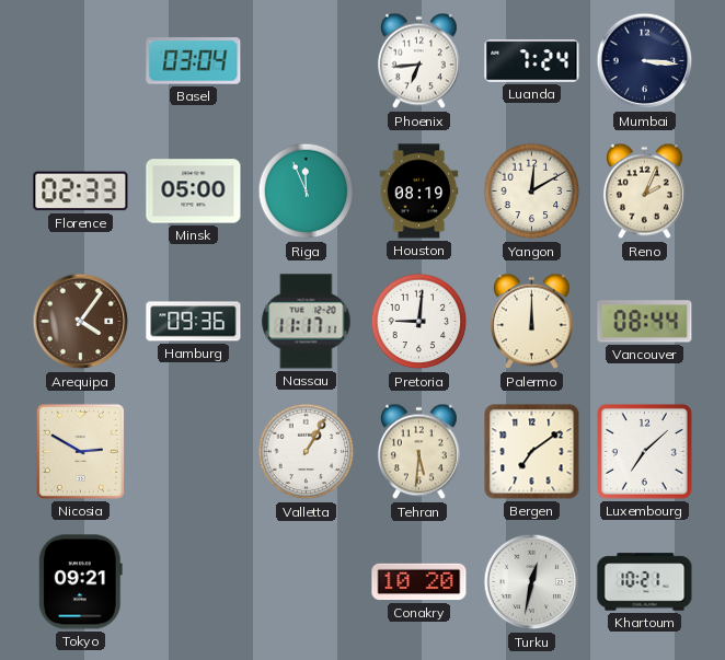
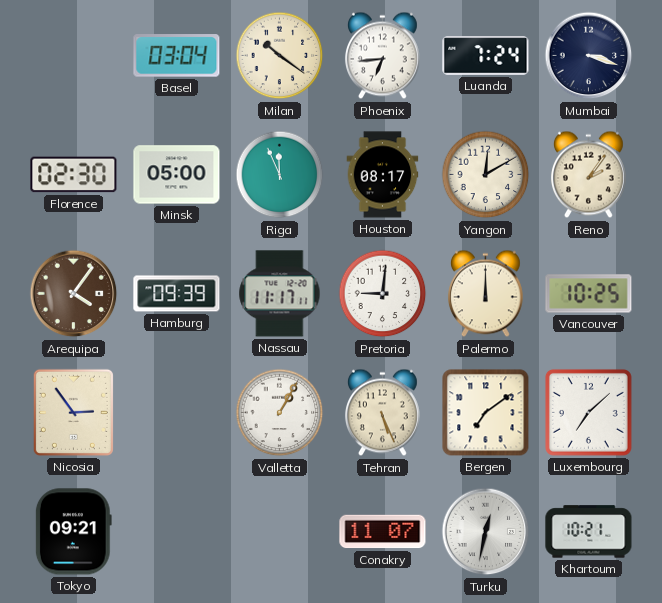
Milan: none -> 10:21 (280, 56)
Mumbai: 3:16 -> 3:18 (589, 56)
Florence: 02:33 -> 02:30 (74, 175)
Houston: 08:19 -> 08:17 (383, 175)
Reno: 2:04 -> 2:06 (588, 175)
Hamburg: 09:36 -> 09:39 (177, 294)
Vancouver: 08:44 -> 10:25 (589, 294)
Nicosia: 2:50 -> 2:54 (73, 412)
Tehran: 5:31 -> 5:26 (382, 413)
Conakry: 10:20 -> 11:07 (383, 532)
